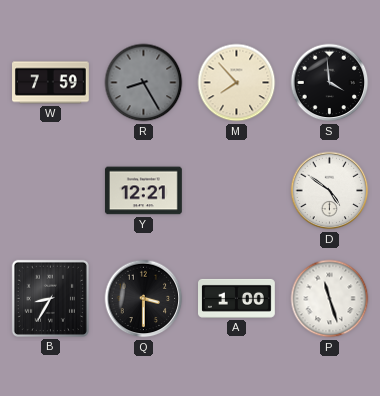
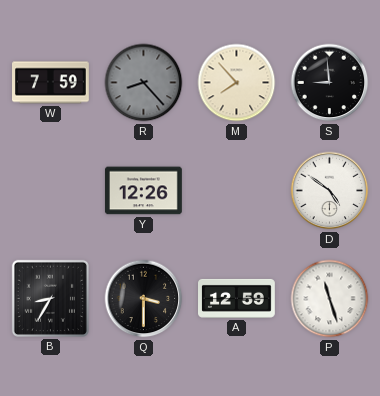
R: 8:25 -> 8:23 (144, 83)
S: 3:59 -> 8:59 (330, 83)
Y: 12:21 -> 12:26 (144, 191)
A: 1:00 -> 12:59 (237, 298)
